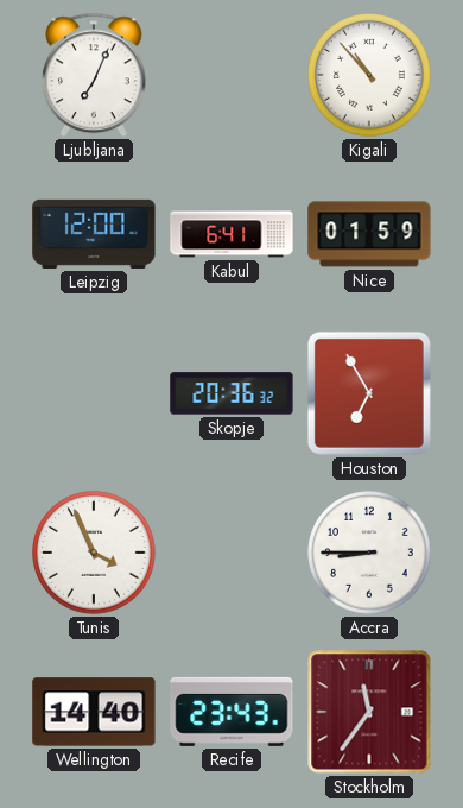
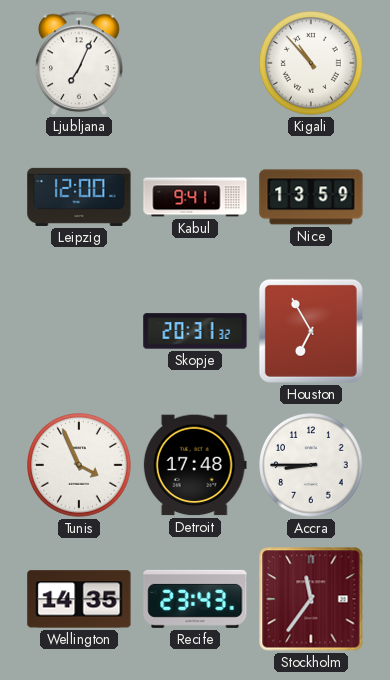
Kabul: 6:41 -> 9:41 (195, 197)
Nice: 01:59 -> 13:59 (311, 197)
Skopje: 20:36 -> 20:31 (195, 331)
Detroit: none -> 17:48 (195, 465)
Wellington: 14:40 -> 14:35 (79, 599)
